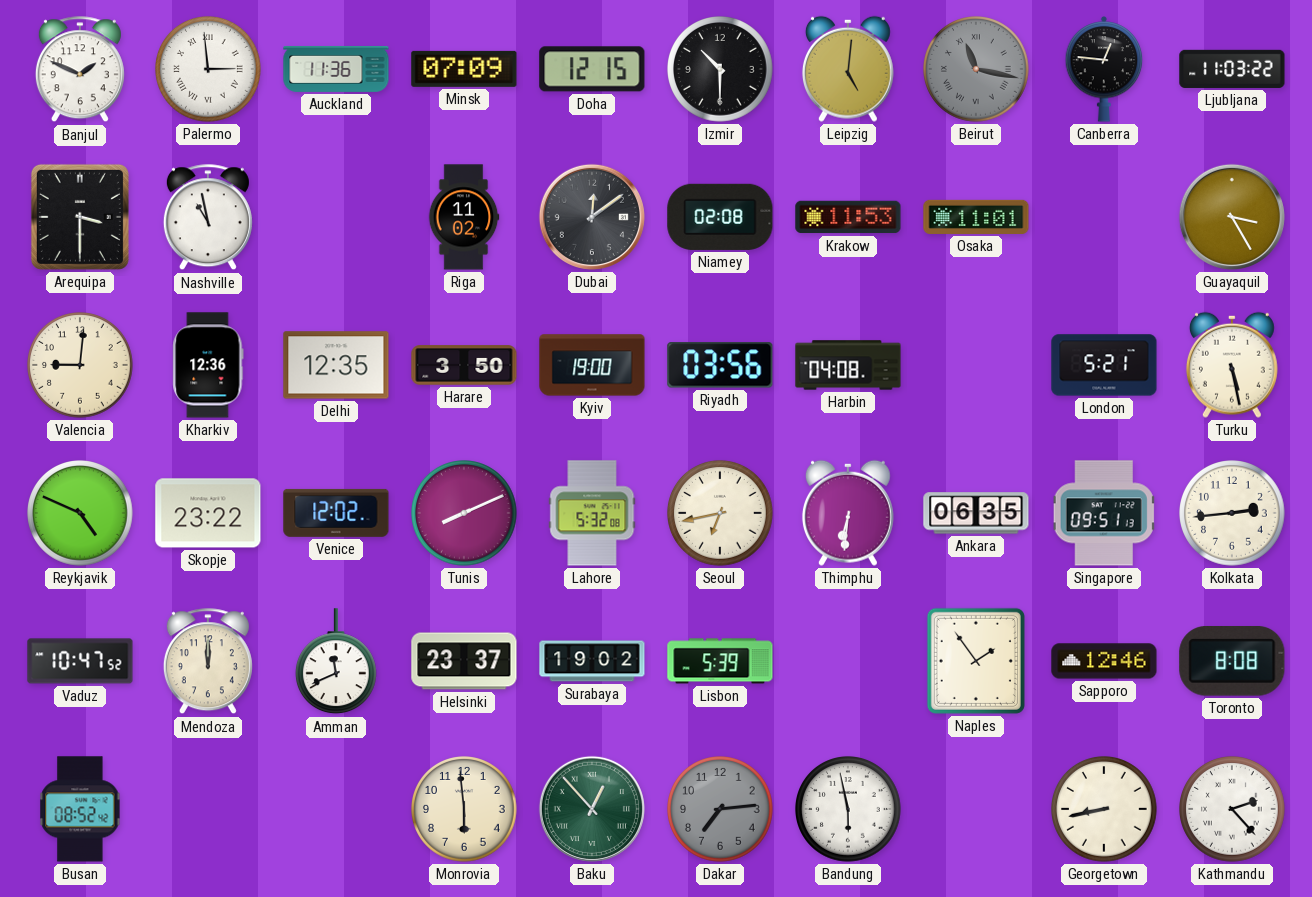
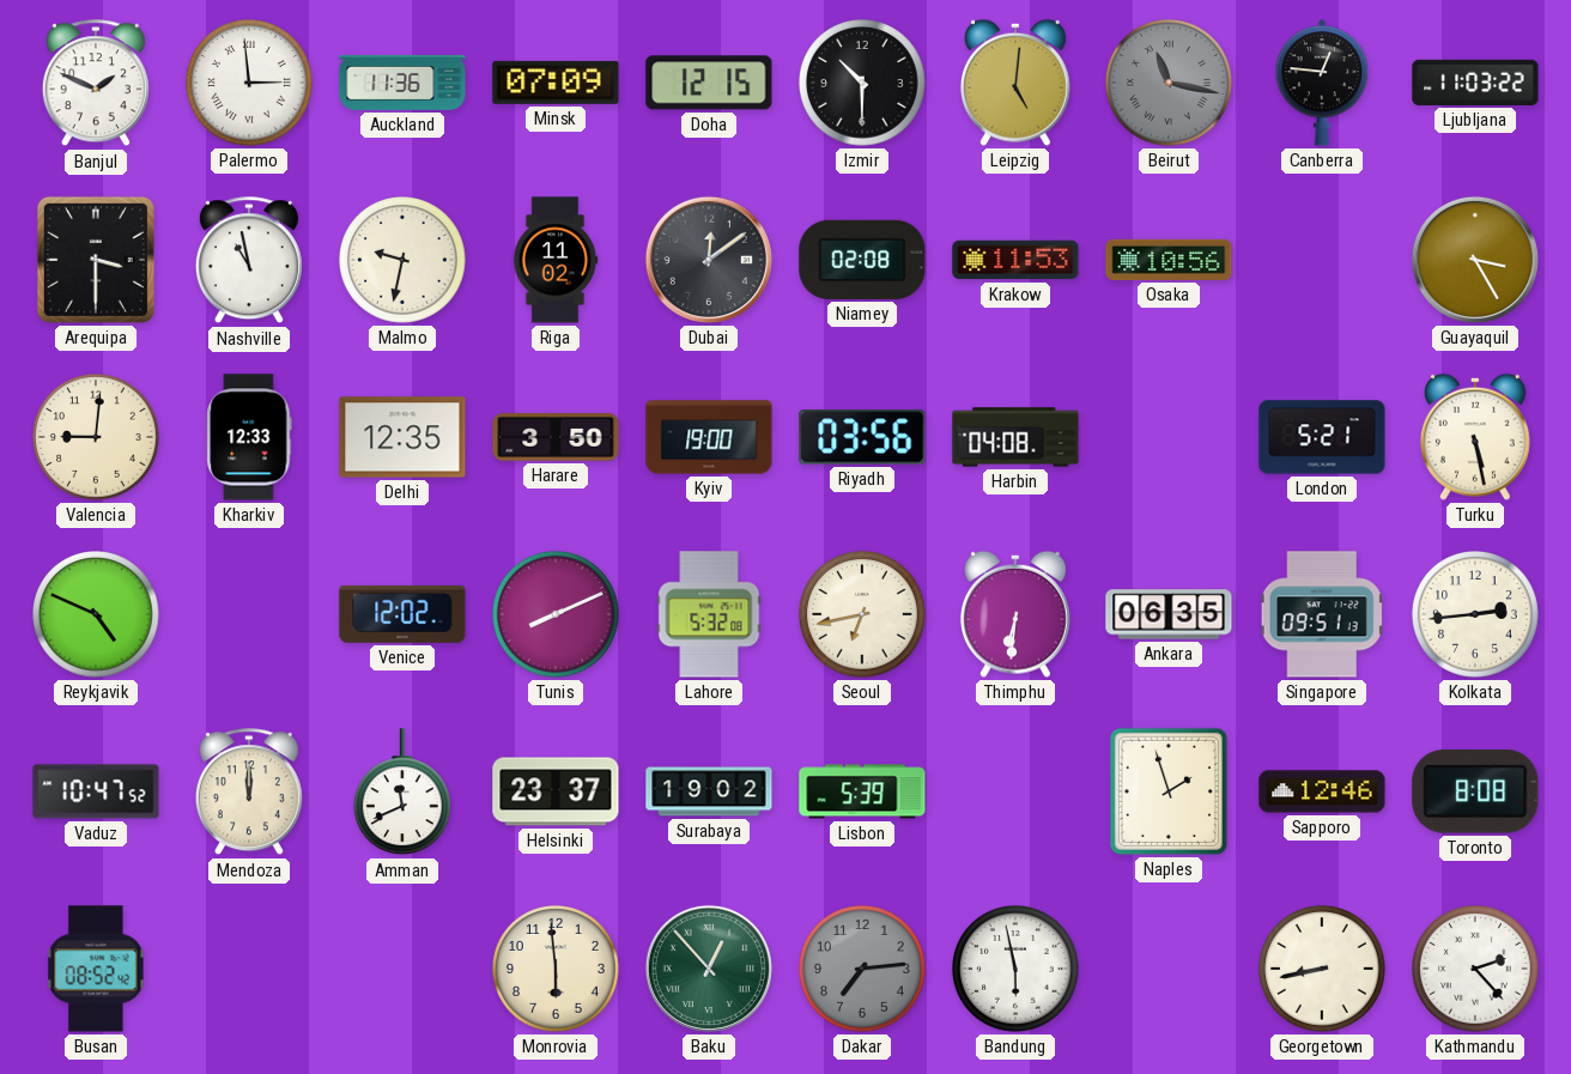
Malmo: none -> 9:32 (404, 261)
Osaka: 11:01 -> 10:56 (1169, 260)
Kharkiv: 12:36 -> 12:33 (249, 437)
Skopje: 23:22 -> none (208, 513)
Naples: 1:54 -> 1:57 (1169, 791)
